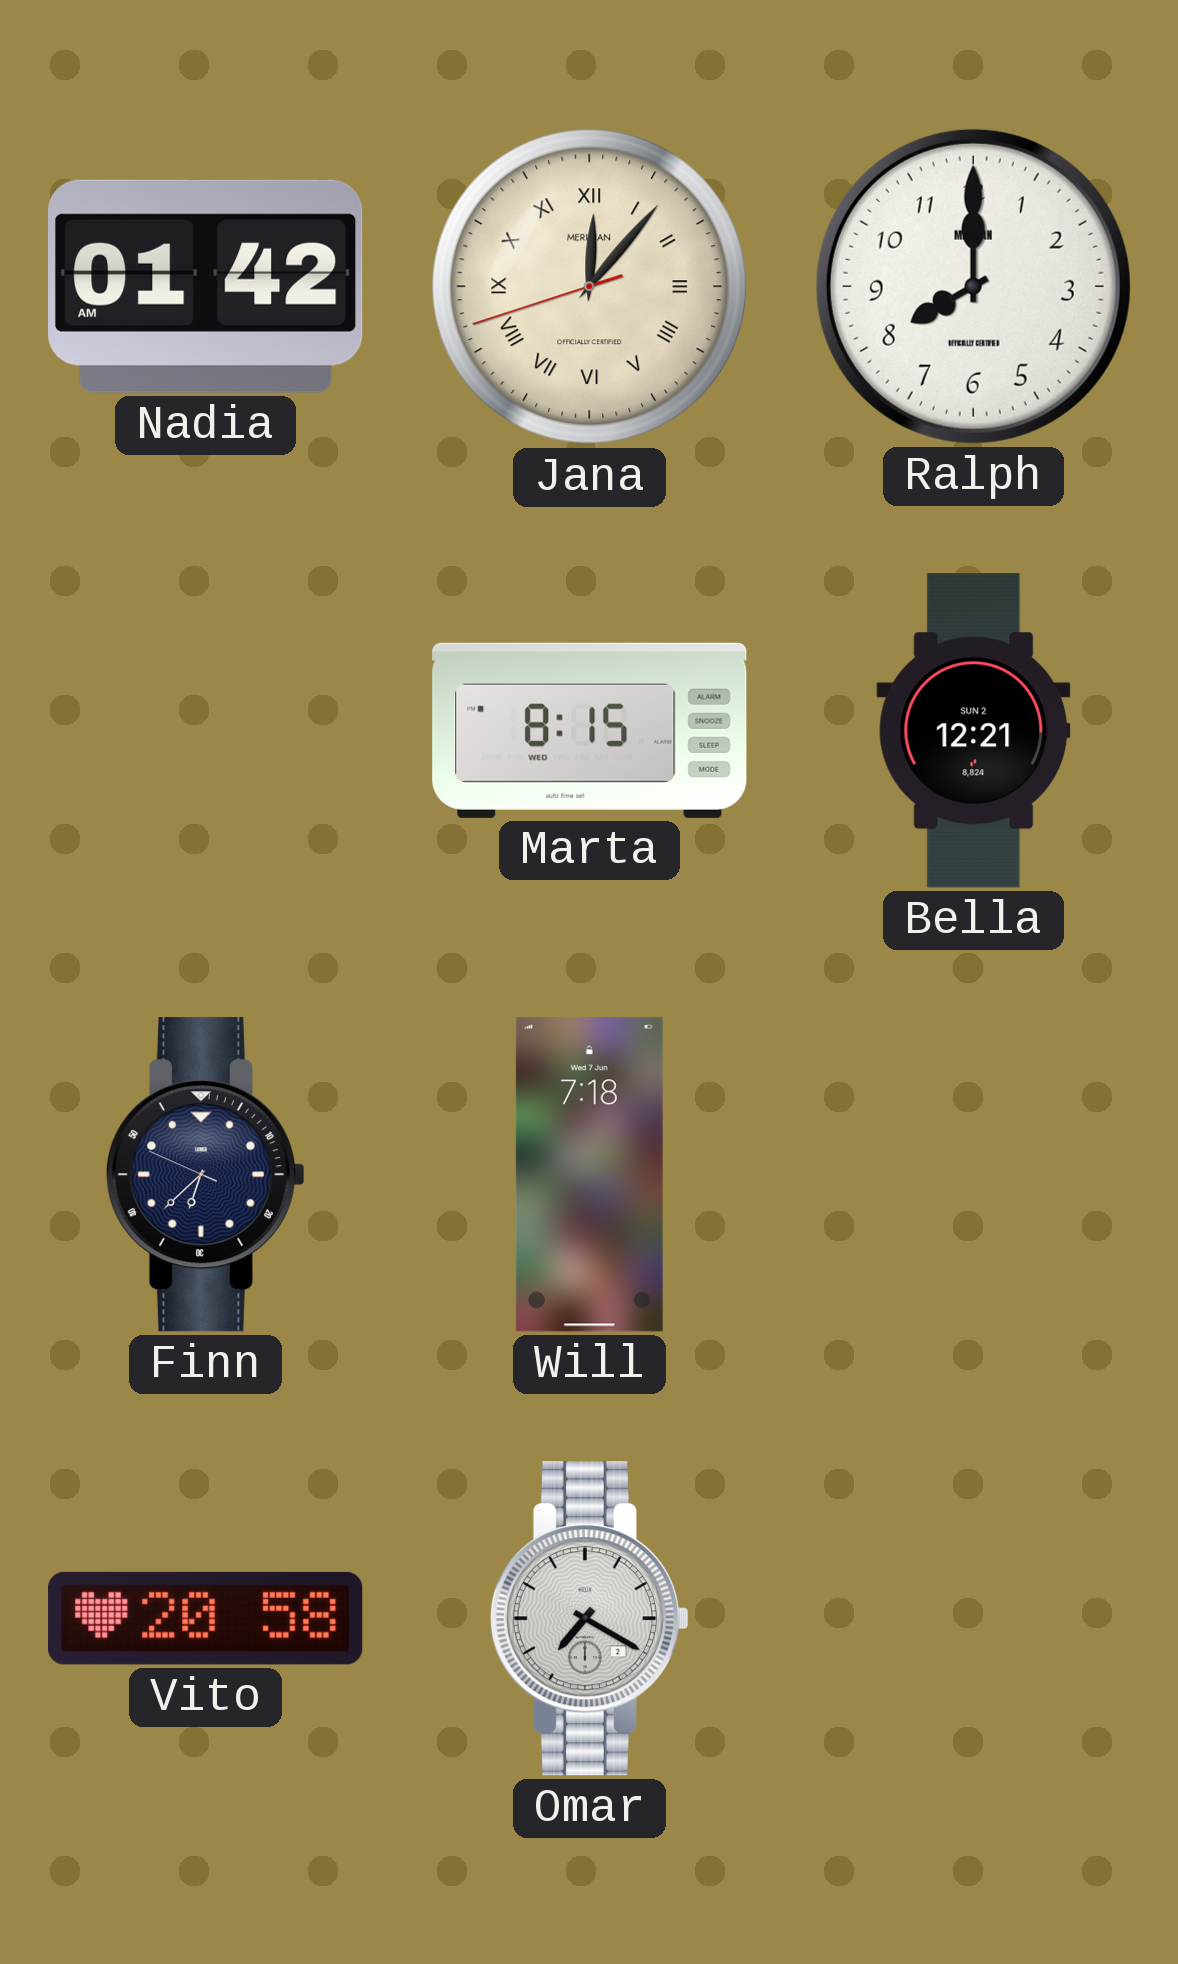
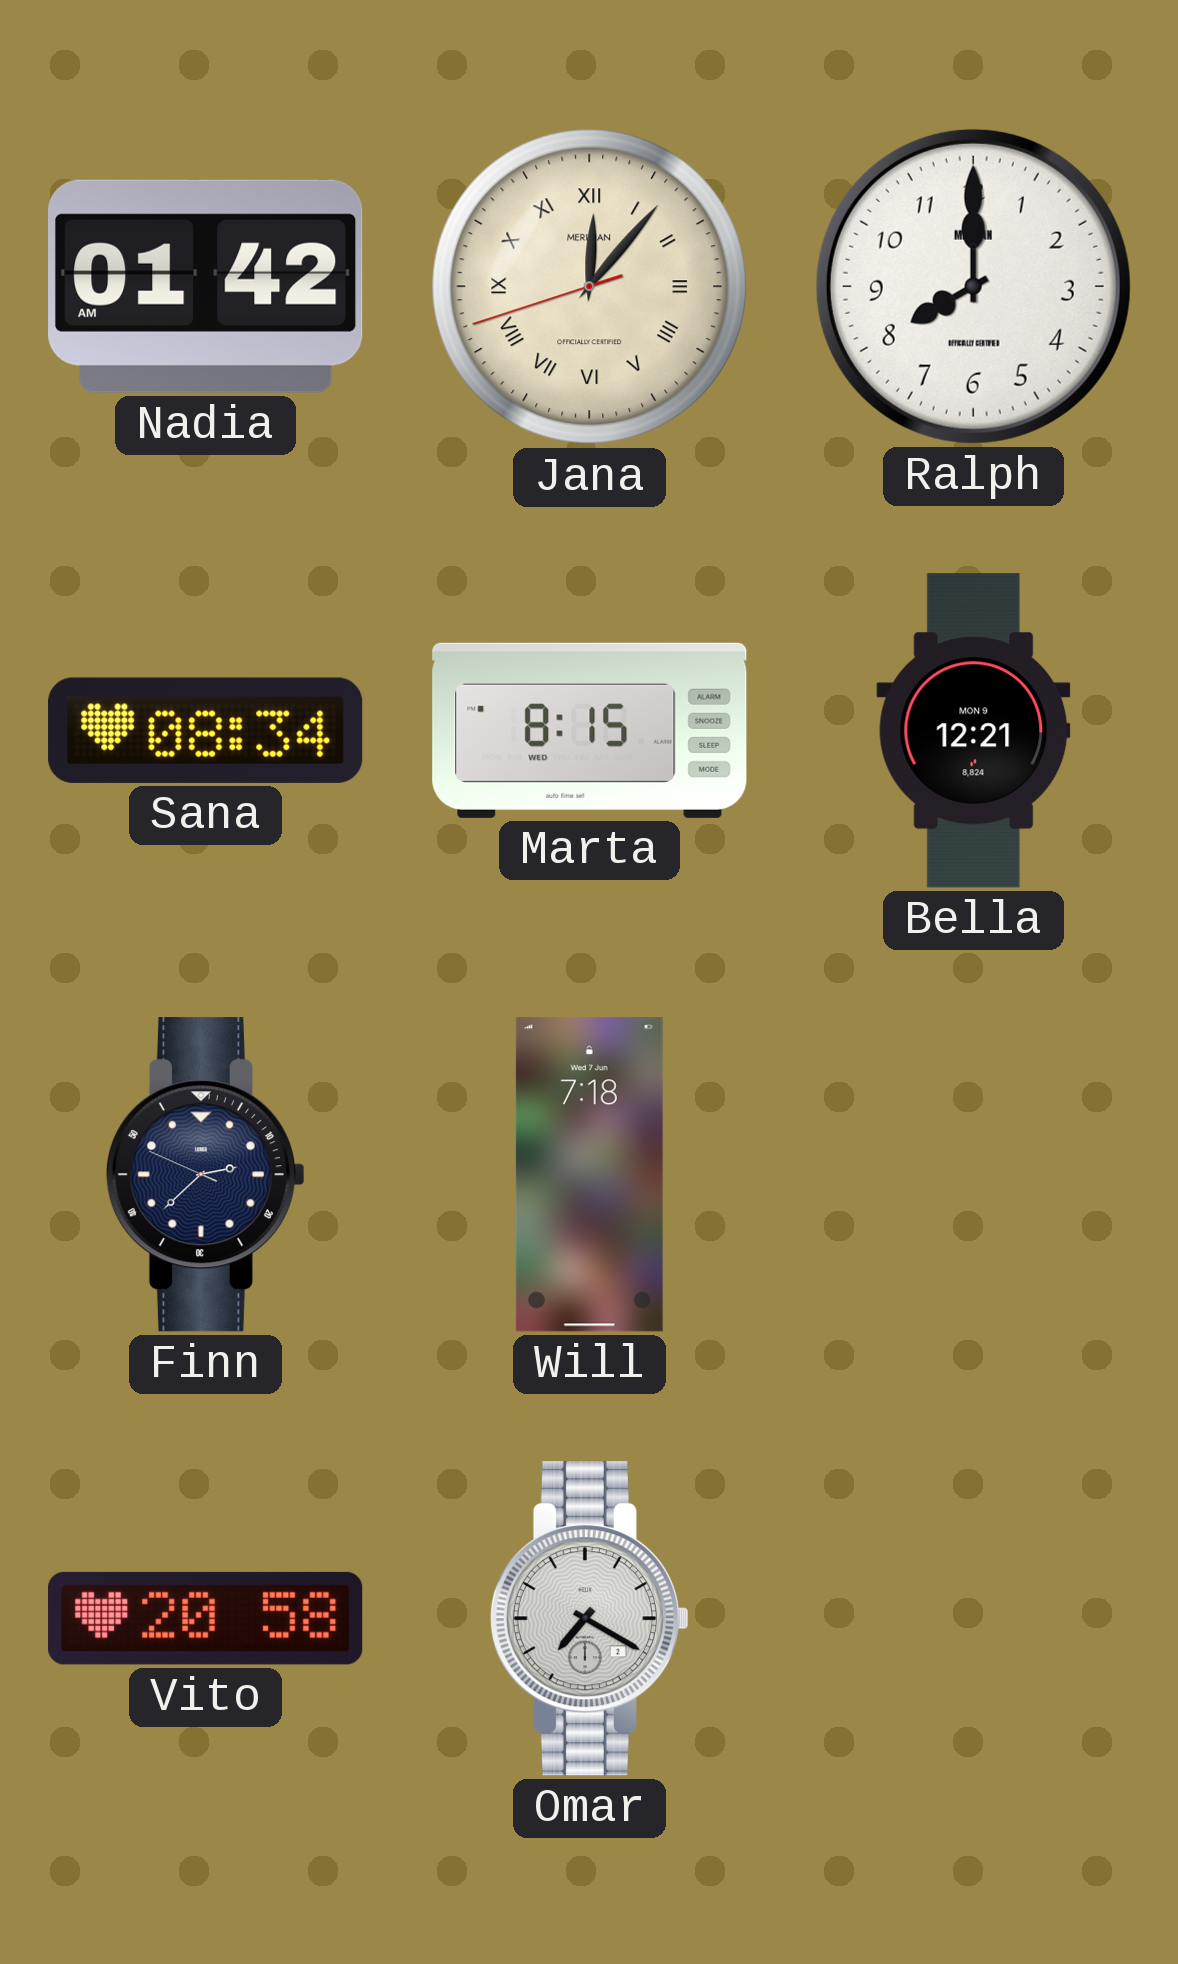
Sana: none -> 08:34 (206, 730)
Bella date: SUN 2 -> MON 9 (974, 731)
Finn: 6:37 -> 2:37 (205, 1175)
